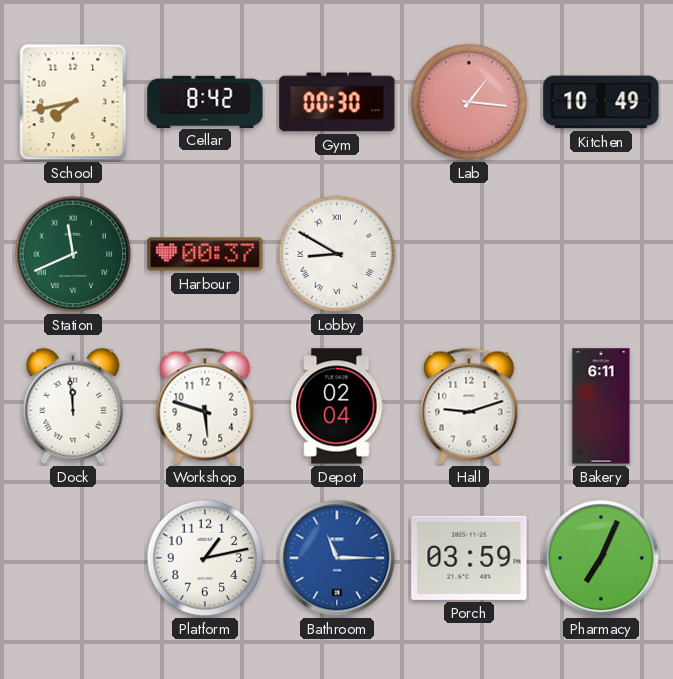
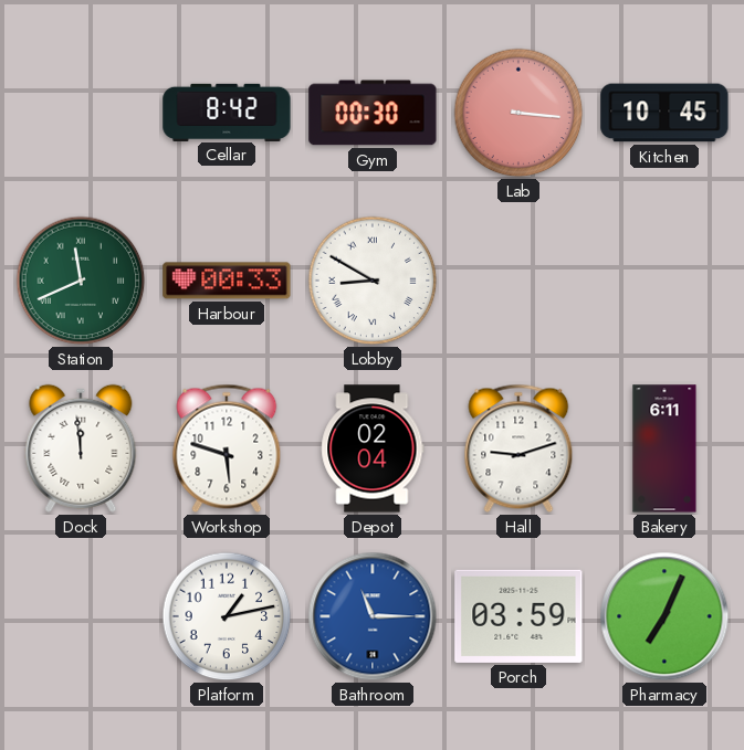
School: 7:43 -> none (73, 102)
Lab: 1:16 -> 3:16 (518, 113)
Kitchen: 10:49 -> 10:45 (664, 113)
Harbour: 00:37 -> 00:33 (227, 281)
